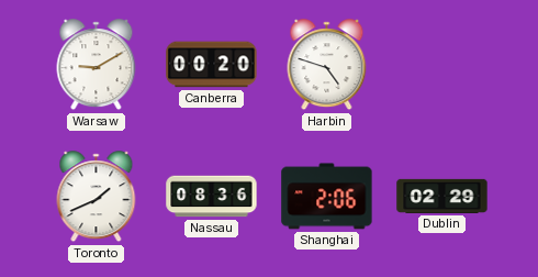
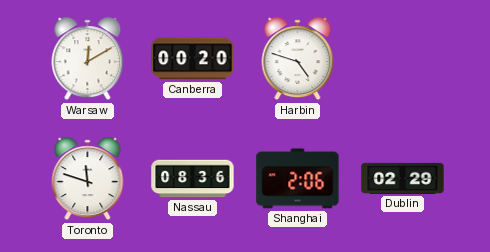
Warsaw: 9:10 -> 12:10 (88, 59)
Toronto: 1:41 -> 11:48 (88, 179)
